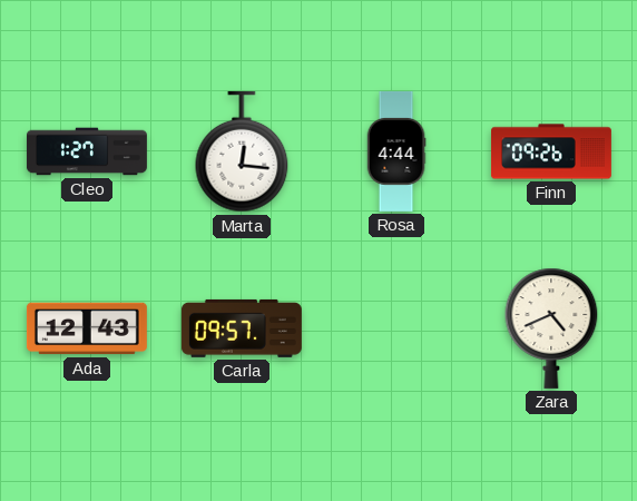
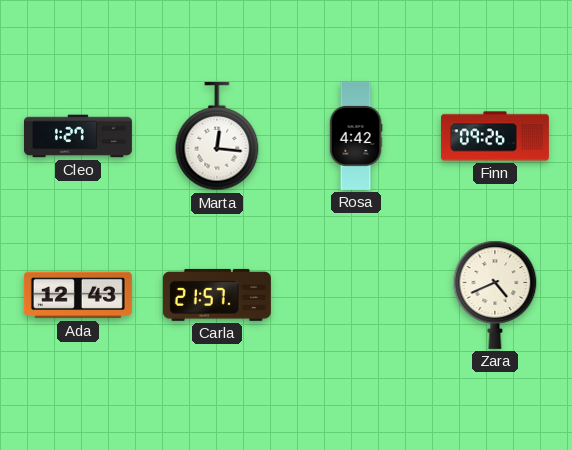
Rosa: 4:44 -> 4:42 (356, 136)
Carla: 09:57 -> 21:57 (217, 295)
